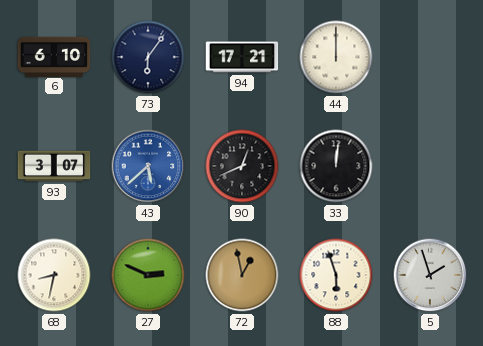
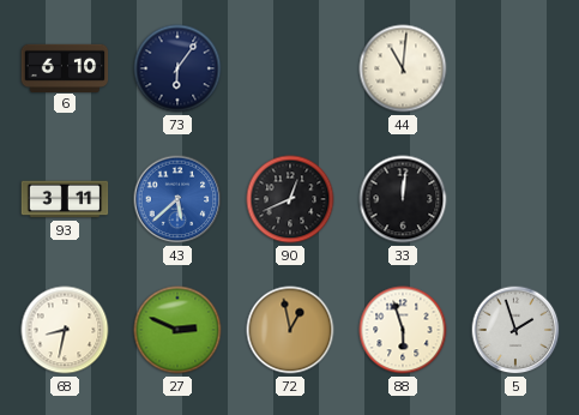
94: 17:21 -> none (242, 57)
44: 12:00 -> 11:01 (403, 68)
93: 3:07 -> 3:11 (65, 199)
